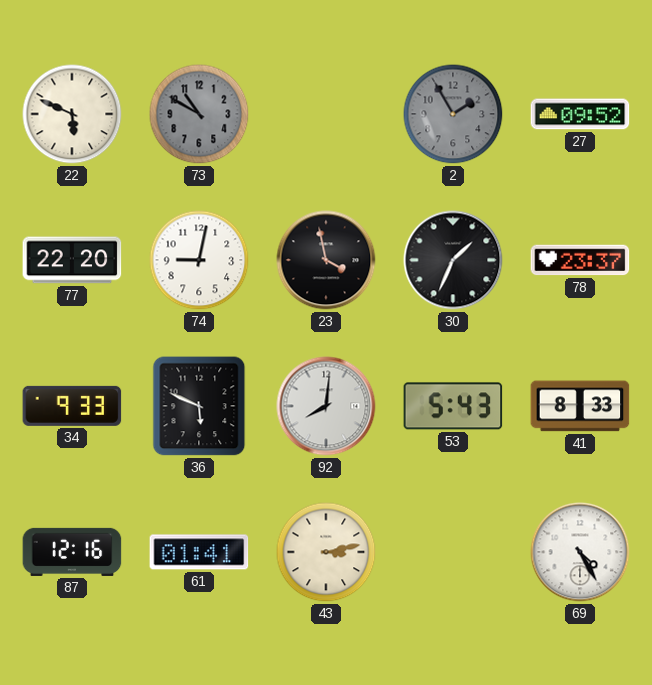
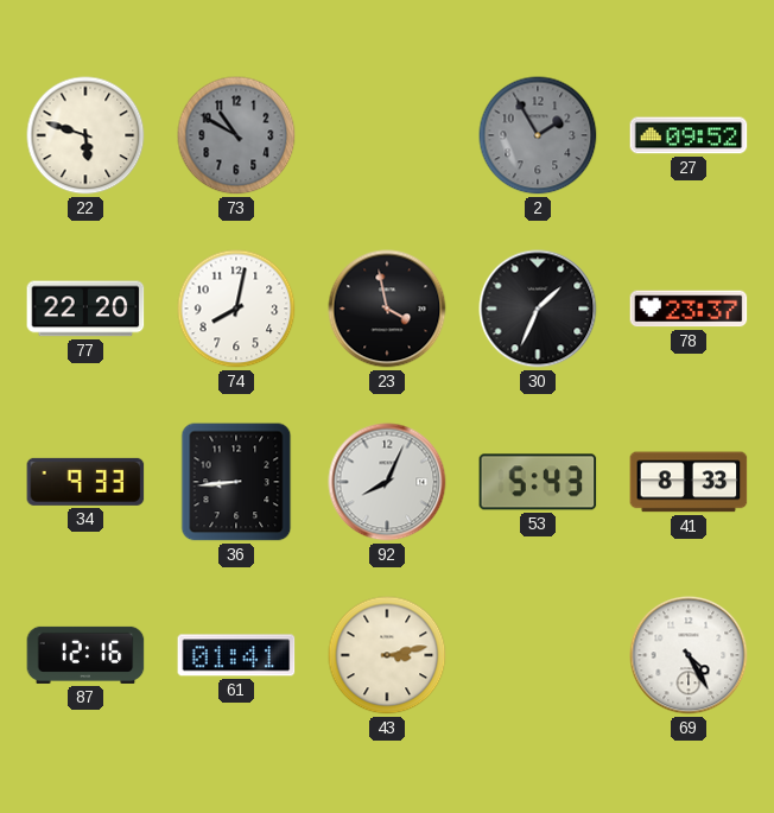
22: 5:49 -> 5:48 (85, 135)
74: 9:02 -> 8:02 (236, 309)
36: 5:49 -> 8:44 (236, 482)
92: 8:01 -> 8:04 (387, 482)
